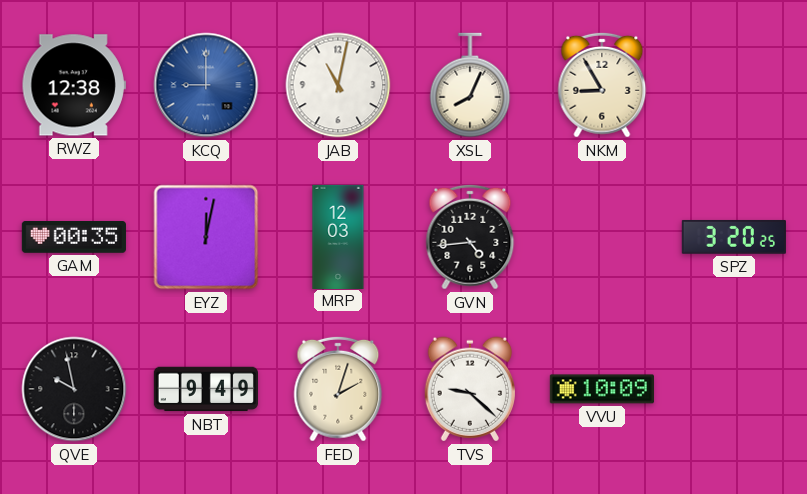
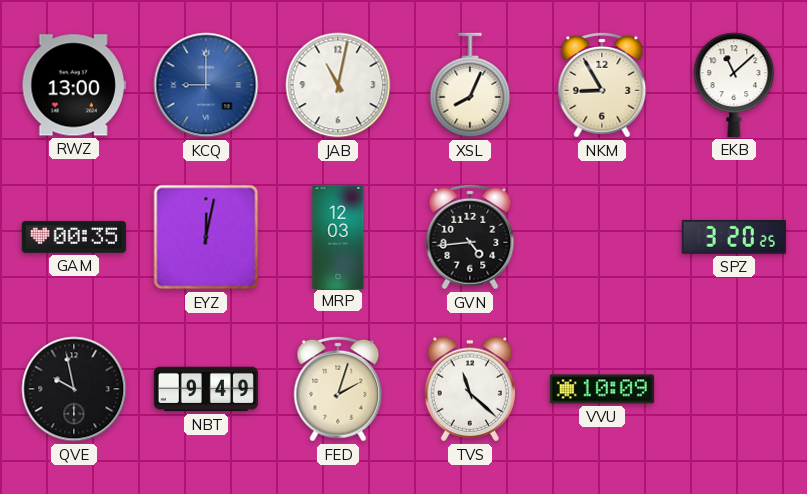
RWZ: 12:38 -> 13:00 (74, 85)
EKB: none -> 11:08 (734, 85)
TVS: 9:22 -> 11:22 (469, 389)
